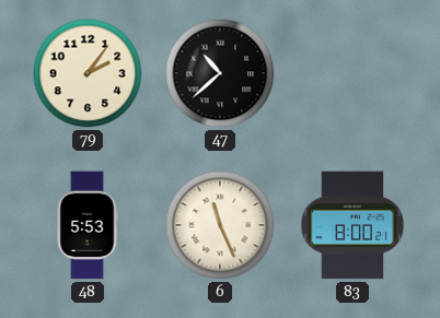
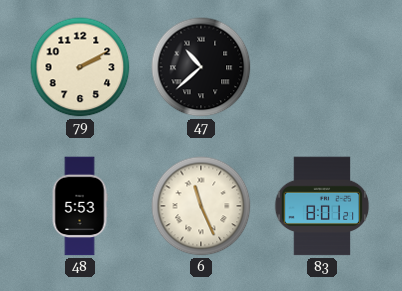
79: 2:06 -> 2:10 (80, 67)
83: 8:00 -> 8:01 (322, 206)
